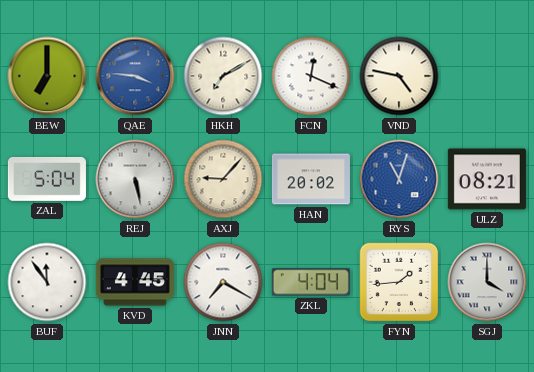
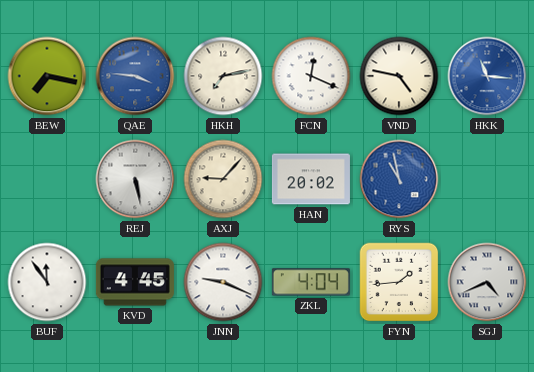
BEW: 7:00 -> 7:17 (47, 76)
HKH: 7:10 -> 7:13 (223, 76)
HKK: none -> 11:16 (487, 76)
ZAL: 5:04 -> none (47, 179)
RYS: 11:03 -> 10:58 (399, 179)
ULZ: 08:21 -> none (487, 179)
JNN: 7:20 -> 9:19 (223, 282)
SGJ: 4:00 -> 4:41 (487, 282)
